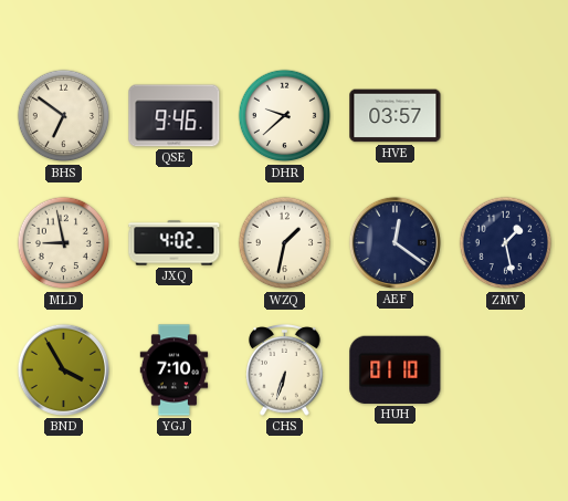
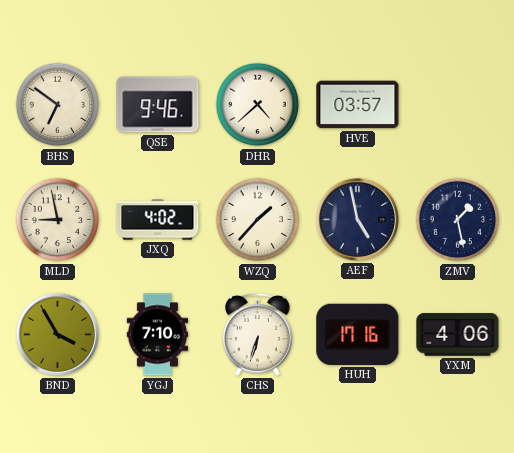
DHR: 9:38 -> 4:38 (258, 105)
WZQ: 1:32 -> 1:37 (258, 220)
AEF: 12:21 -> 4:58 (357, 219)
HUH: 01:10 -> 17:16 (358, 334)
YXM: none -> 4:06 (458, 335)
